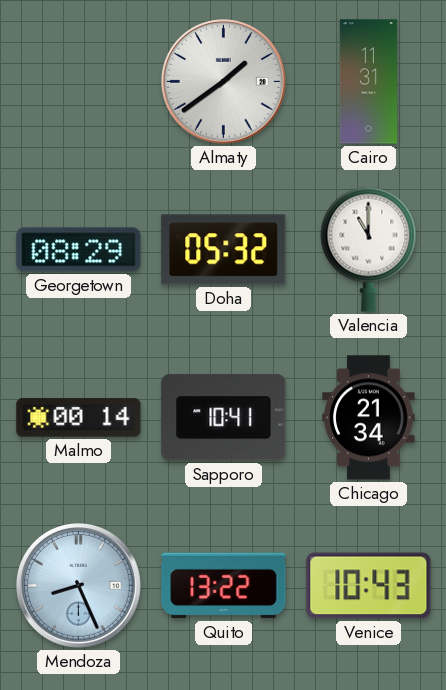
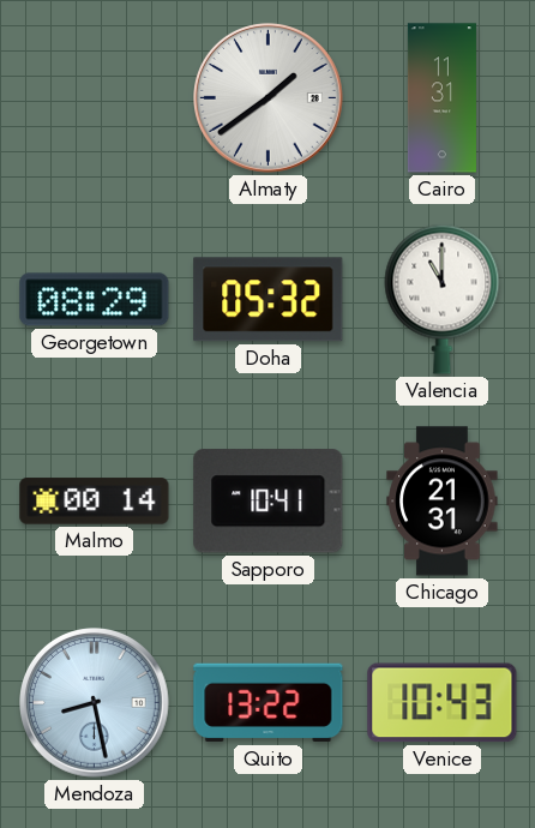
Chicago: 21:34 -> 21:31 (443, 502)
Mendoza: 8:26 -> 8:28 (95, 703)
